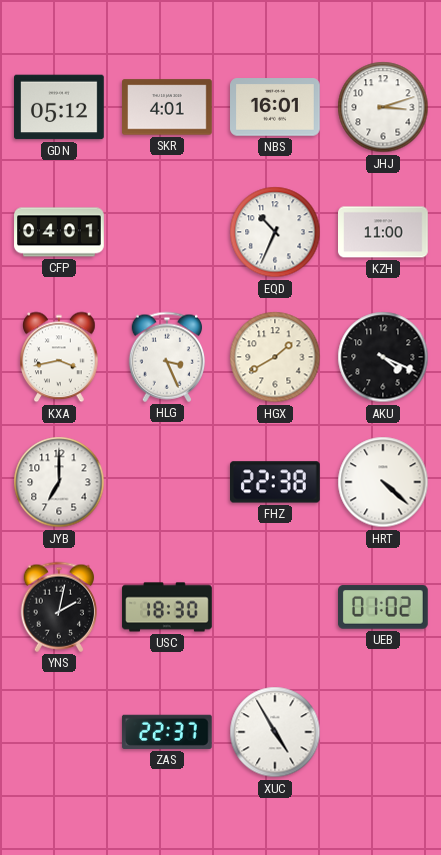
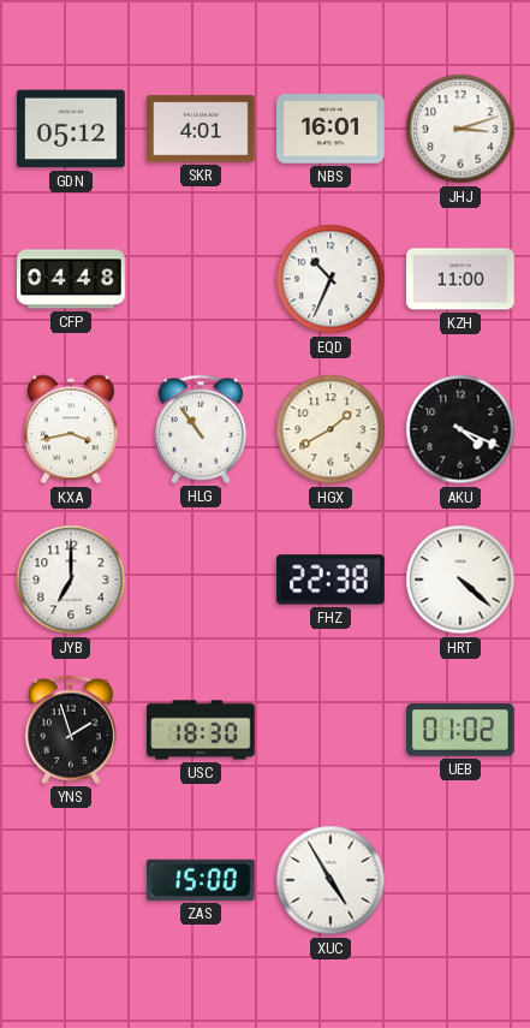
CFP: 04:01 -> 04:48 (71, 279)
HLG: 3:26 -> 10:54 (200, 429)
YNS: 2:02 -> 1:57 (70, 730)
ZAS: 22:37 -> 15:00 (201, 880)
